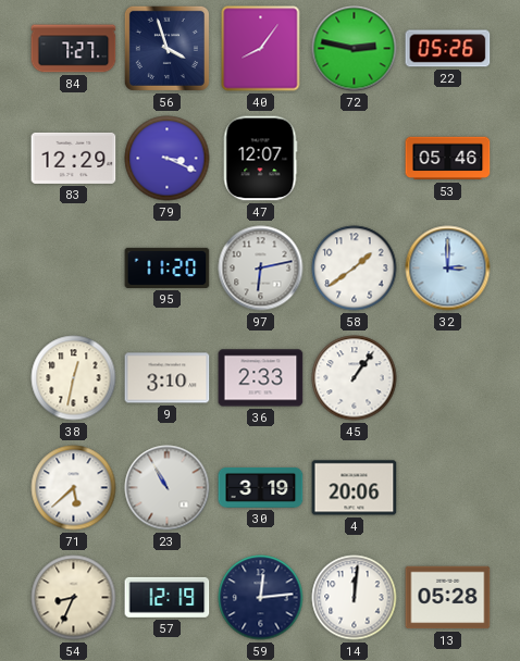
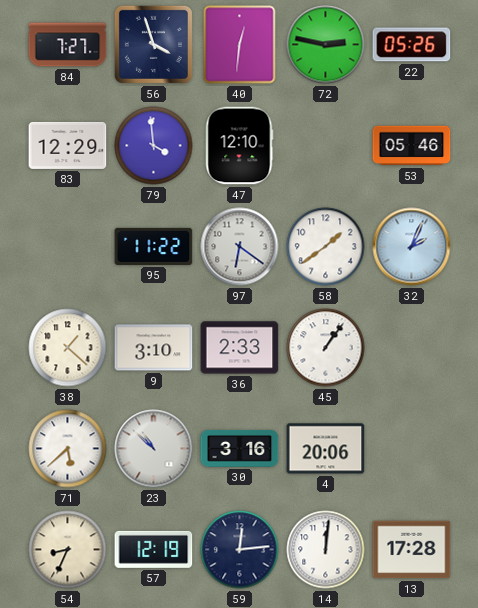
40: 8:06 -> 12:31 (240, 45)
79: 3:19 -> 3:59 (154, 146)
47: 12:07 -> 12:10 (239, 146)
95: 11:20 -> 11:22 (154, 246)
97: 6:13 -> 6:21 (240, 247)
32: 3:00 -> 2:04 (412, 247)
38: 12:32 -> 1:22 (68, 348)
23: 10:55 -> 10:52 (154, 449)
30: 3:19 -> 3:16 (240, 448)
13: 05:28 -> 17:28 (412, 550)
